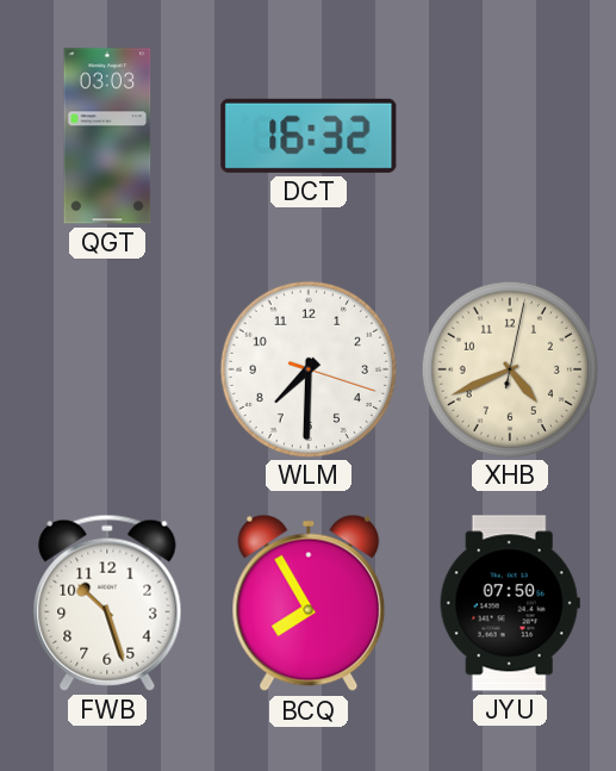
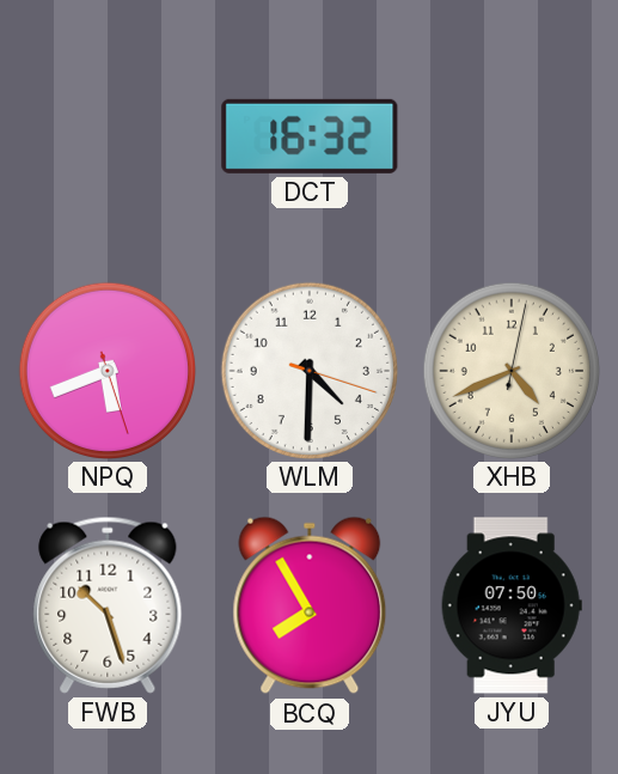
QGT: 03:03 -> none (107, 136)
NPQ: none -> 5:41 (106, 370)
WLM: 7:30 -> 4:30 (308, 370)
